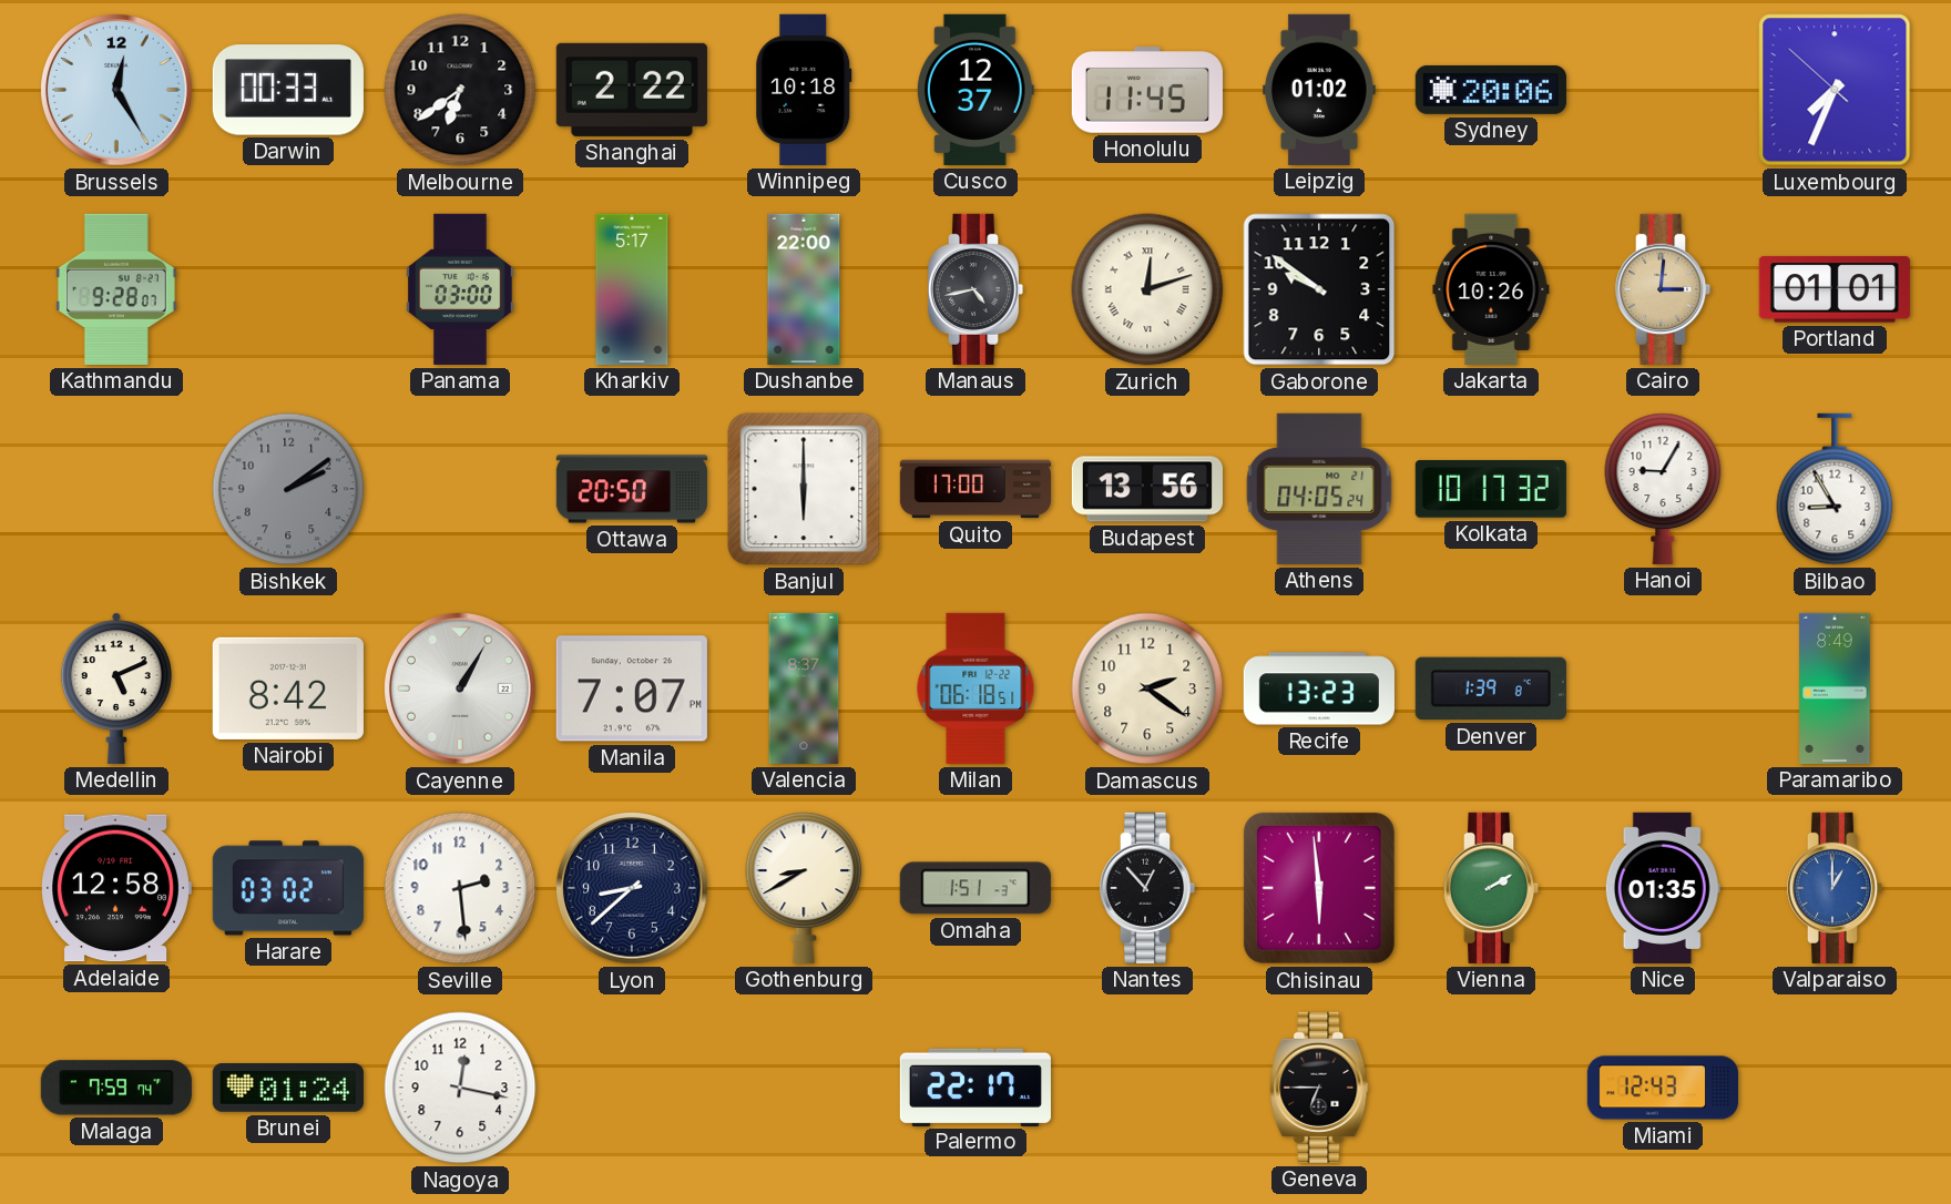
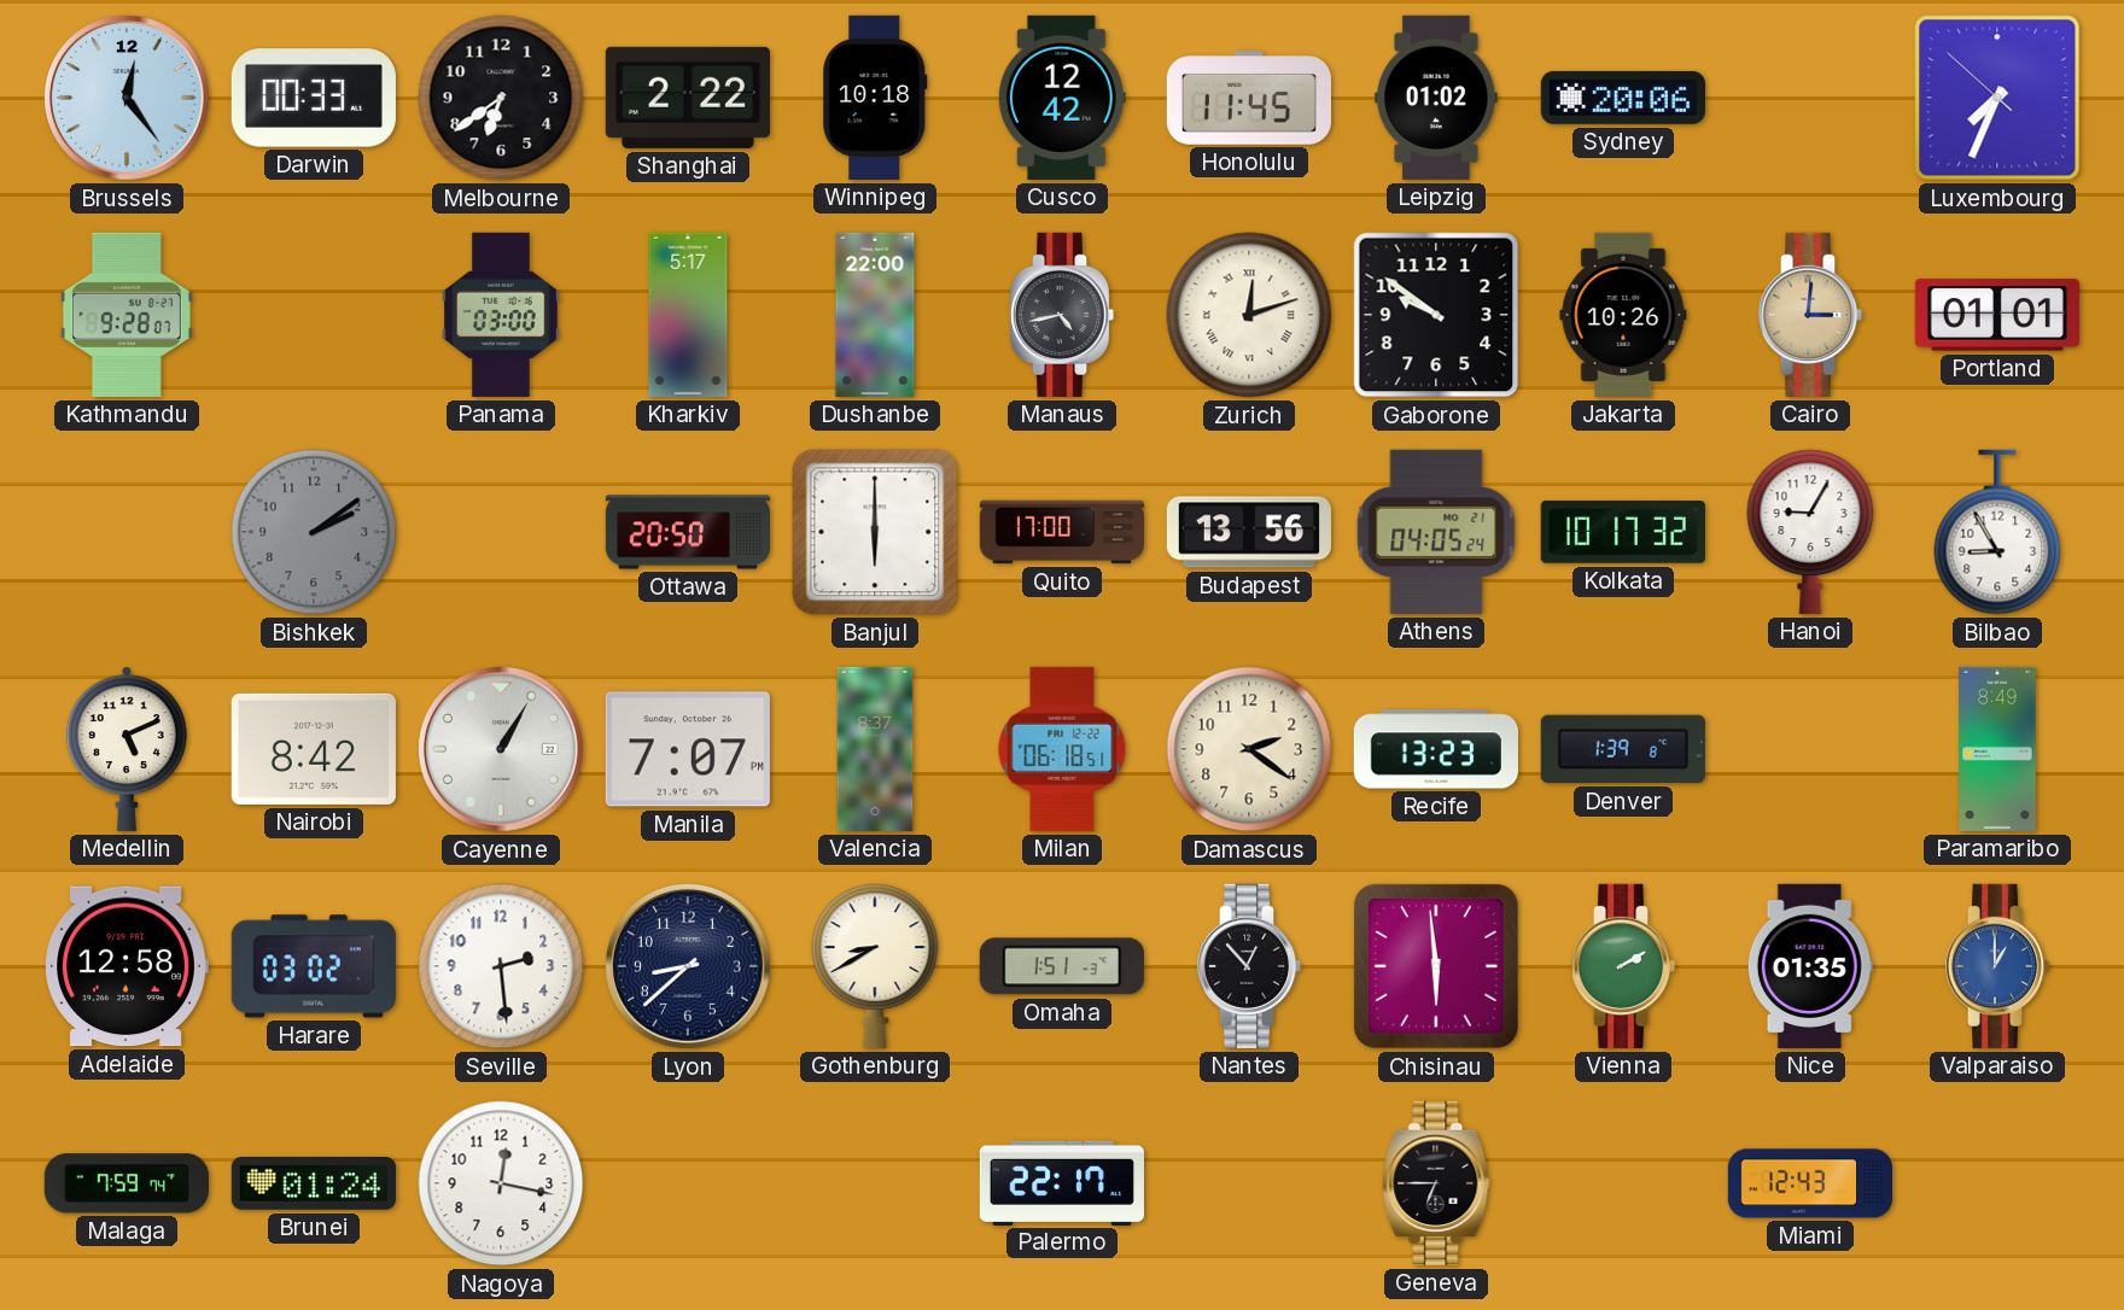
Brussels: 12:25 -> 12:24 (128, 99)
Cusco: 12:37 -> 12:42 (1062, 98)
